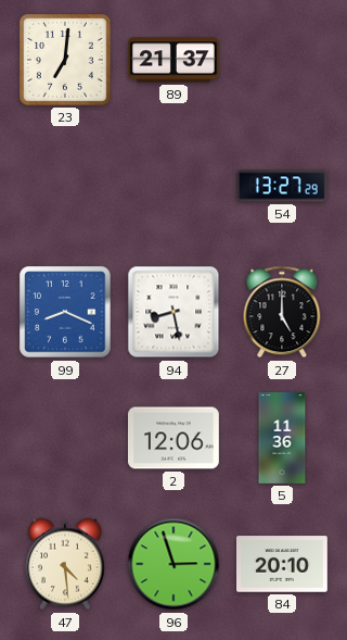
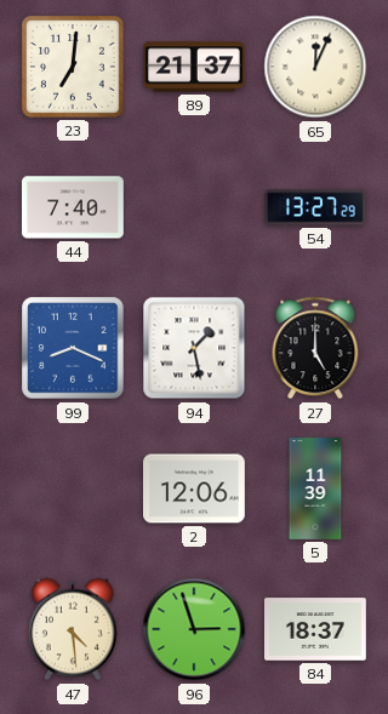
65: none -> 12:04 (315, 67)
44: none -> 7:40 (74, 207)
94: 8:28 -> 1:28 (194, 348)
5: 11:36 -> 11:39 (315, 489)
84: 20:10 -> 18:37 (316, 629)
